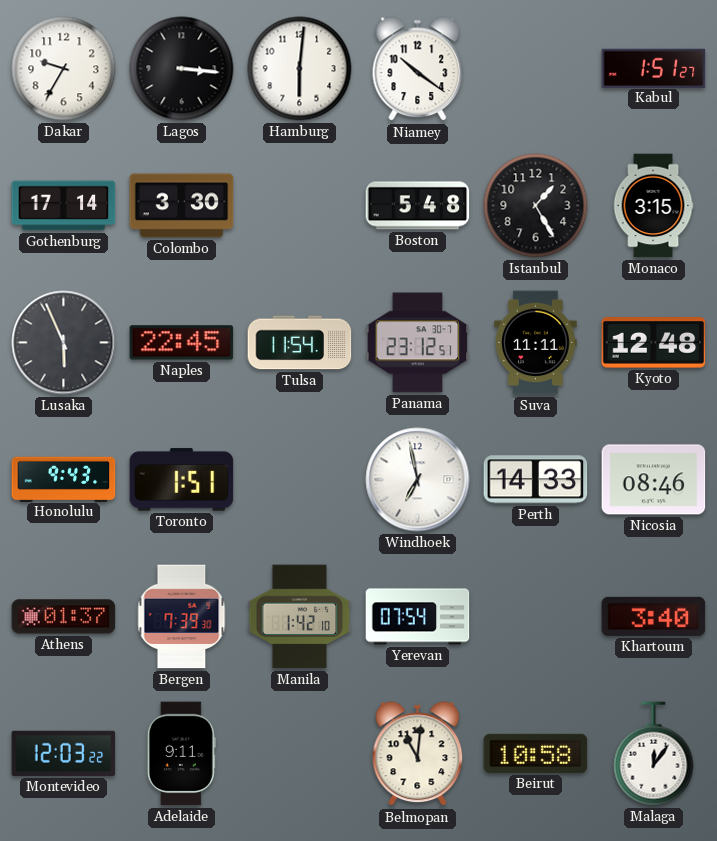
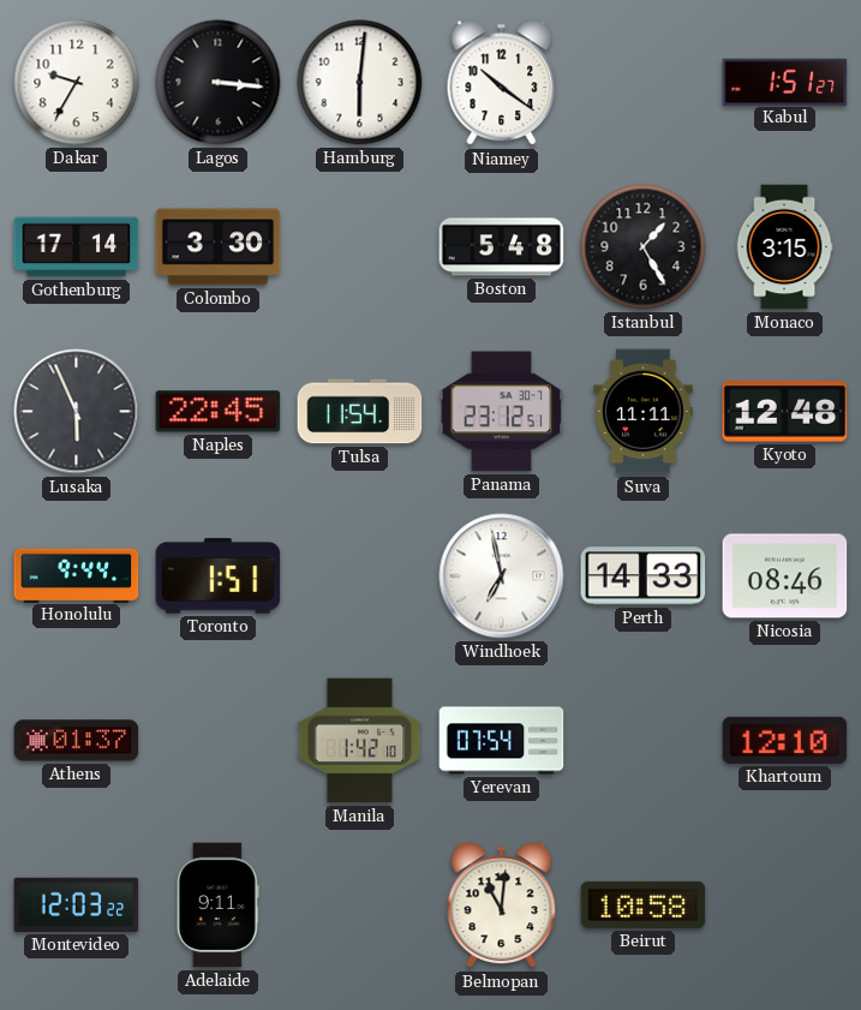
Honolulu: 9:43 -> 9:44 (77, 575)
Bergen: 7:39 -> none (182, 617)
Khartoum: 3:40 -> 12:10 (785, 740)
Malaga: 12:06 -> none (654, 754)
